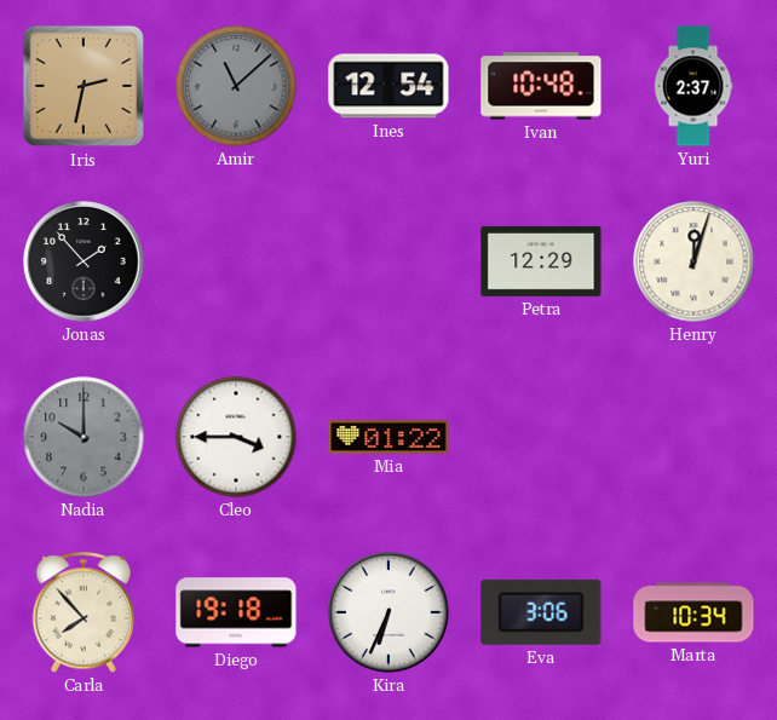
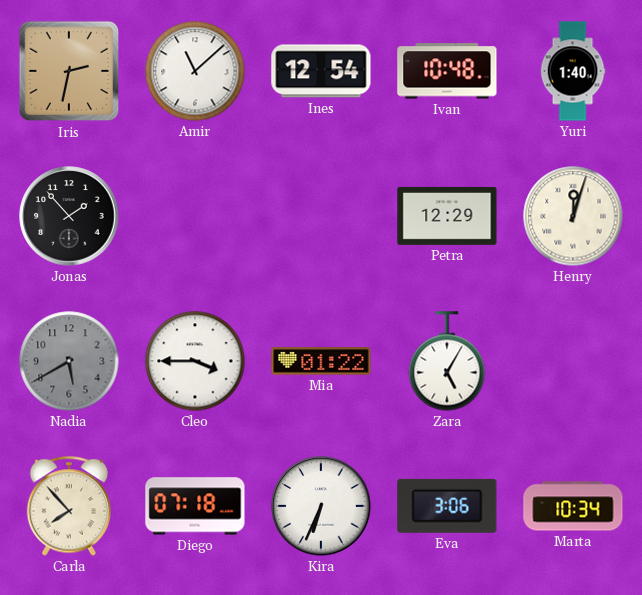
Amir dial: grey -> white (195, 71)
Yuri: 2:37 -> 1:40 (573, 71)
Nadia: 10:00 -> 5:40 (69, 361)
Zara: none -> 5:05 (447, 361)
Diego: 19:18 -> 07:18 (195, 506)
